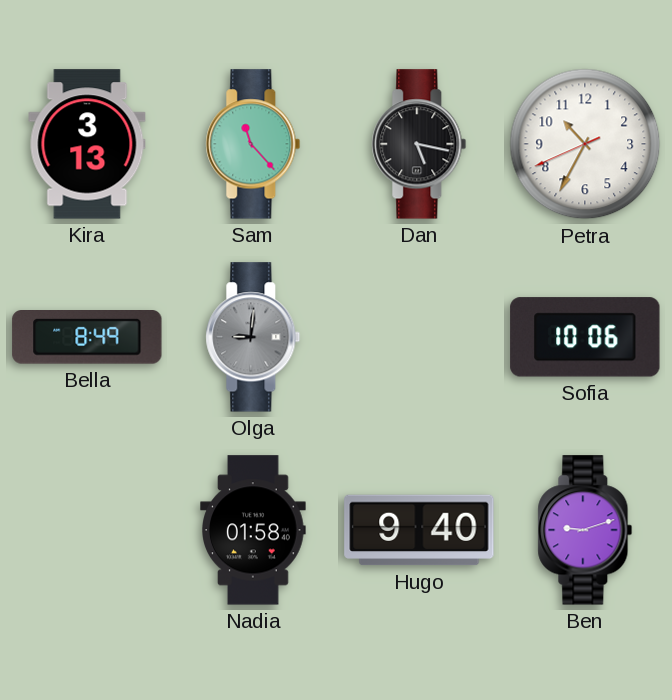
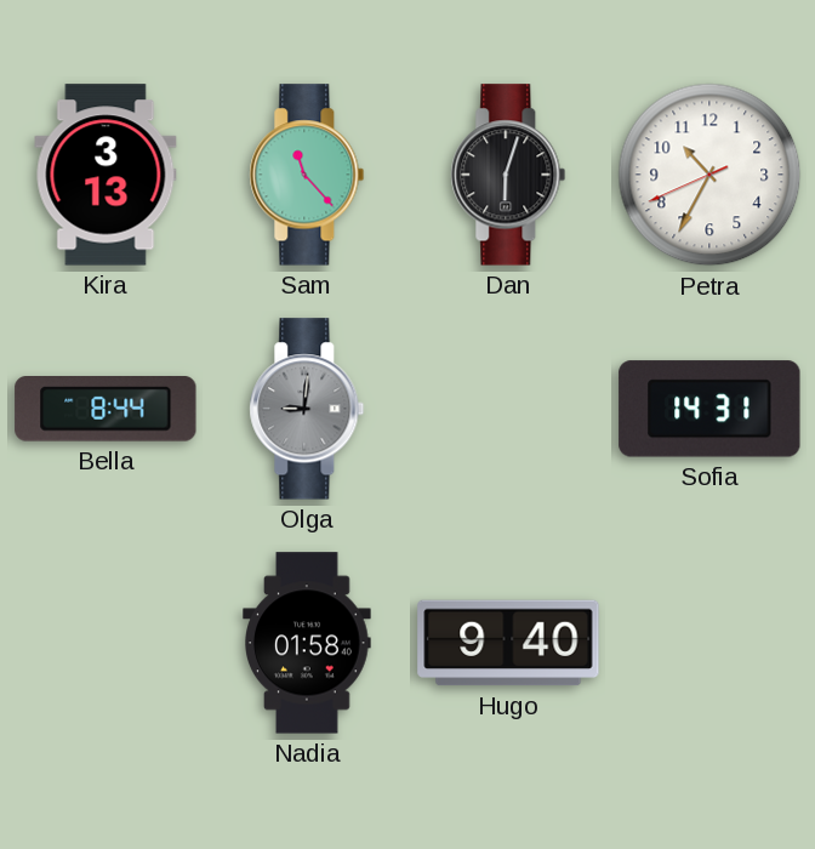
Dan: 5:17 -> 6:03 (508, 175)
Bella: 8:49 -> 8:44 (106, 410)
Sofia: 10:06 -> 14:31 (709, 409)
Ben: 9:12 -> none (585, 530)
